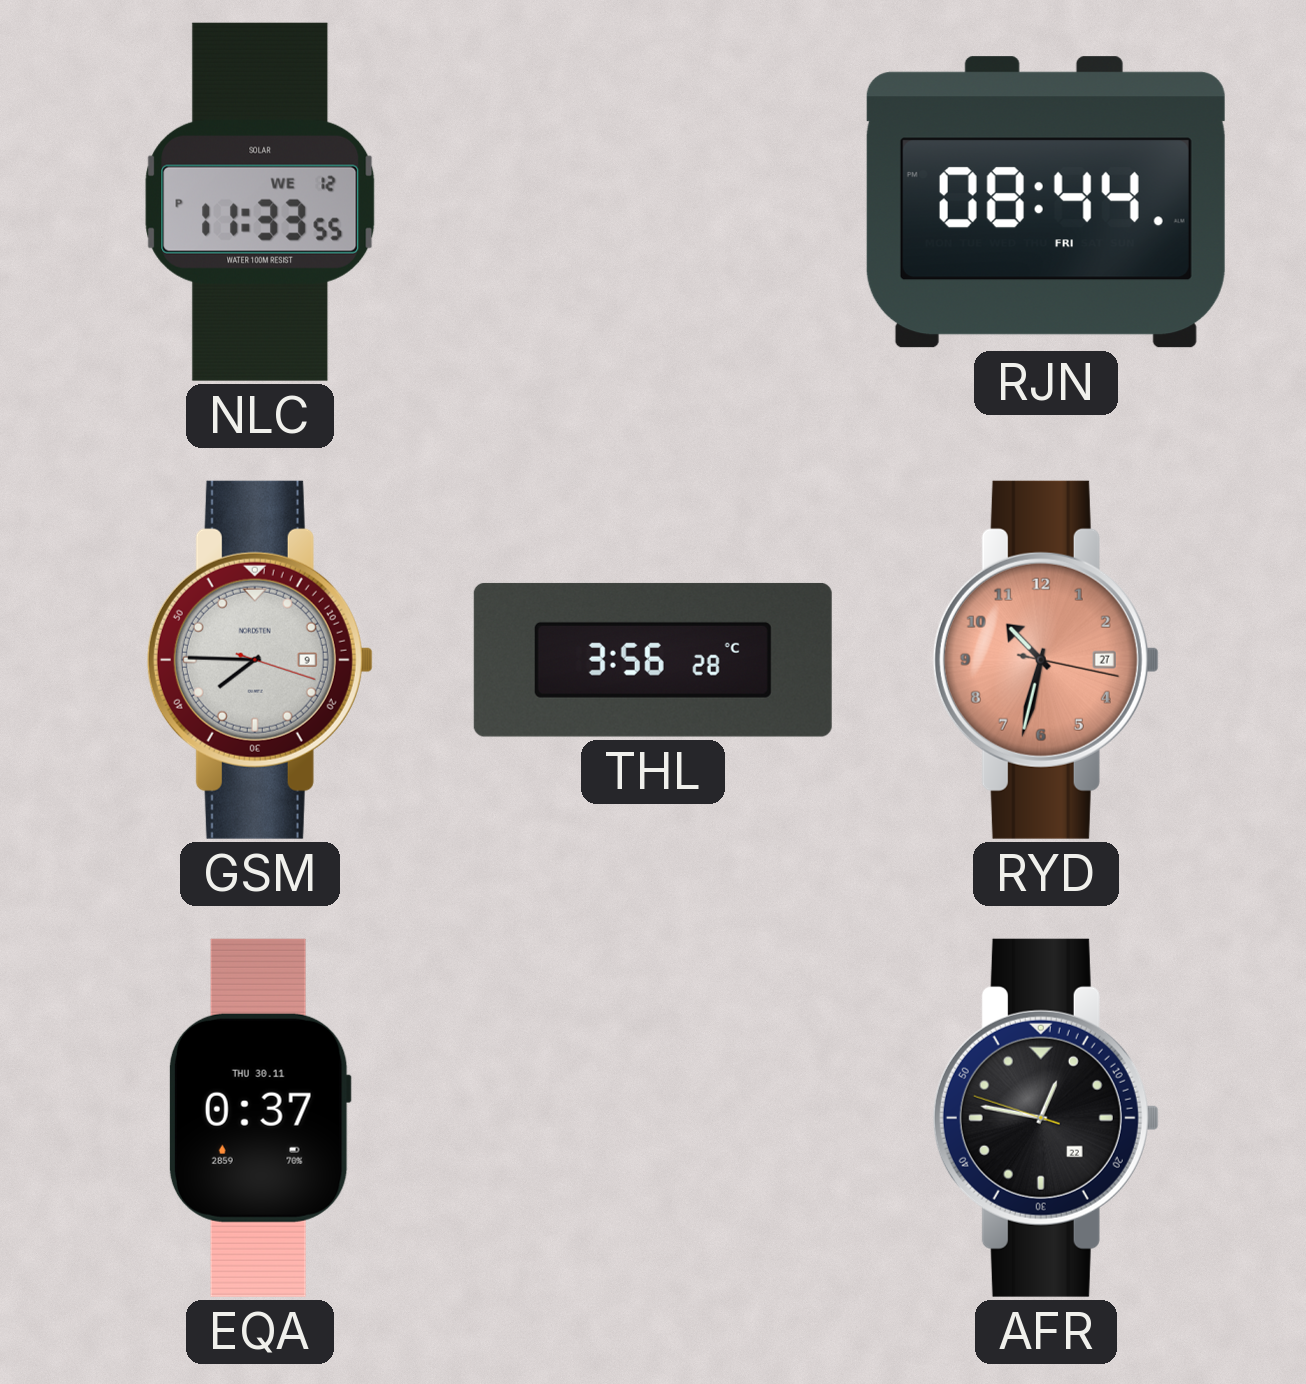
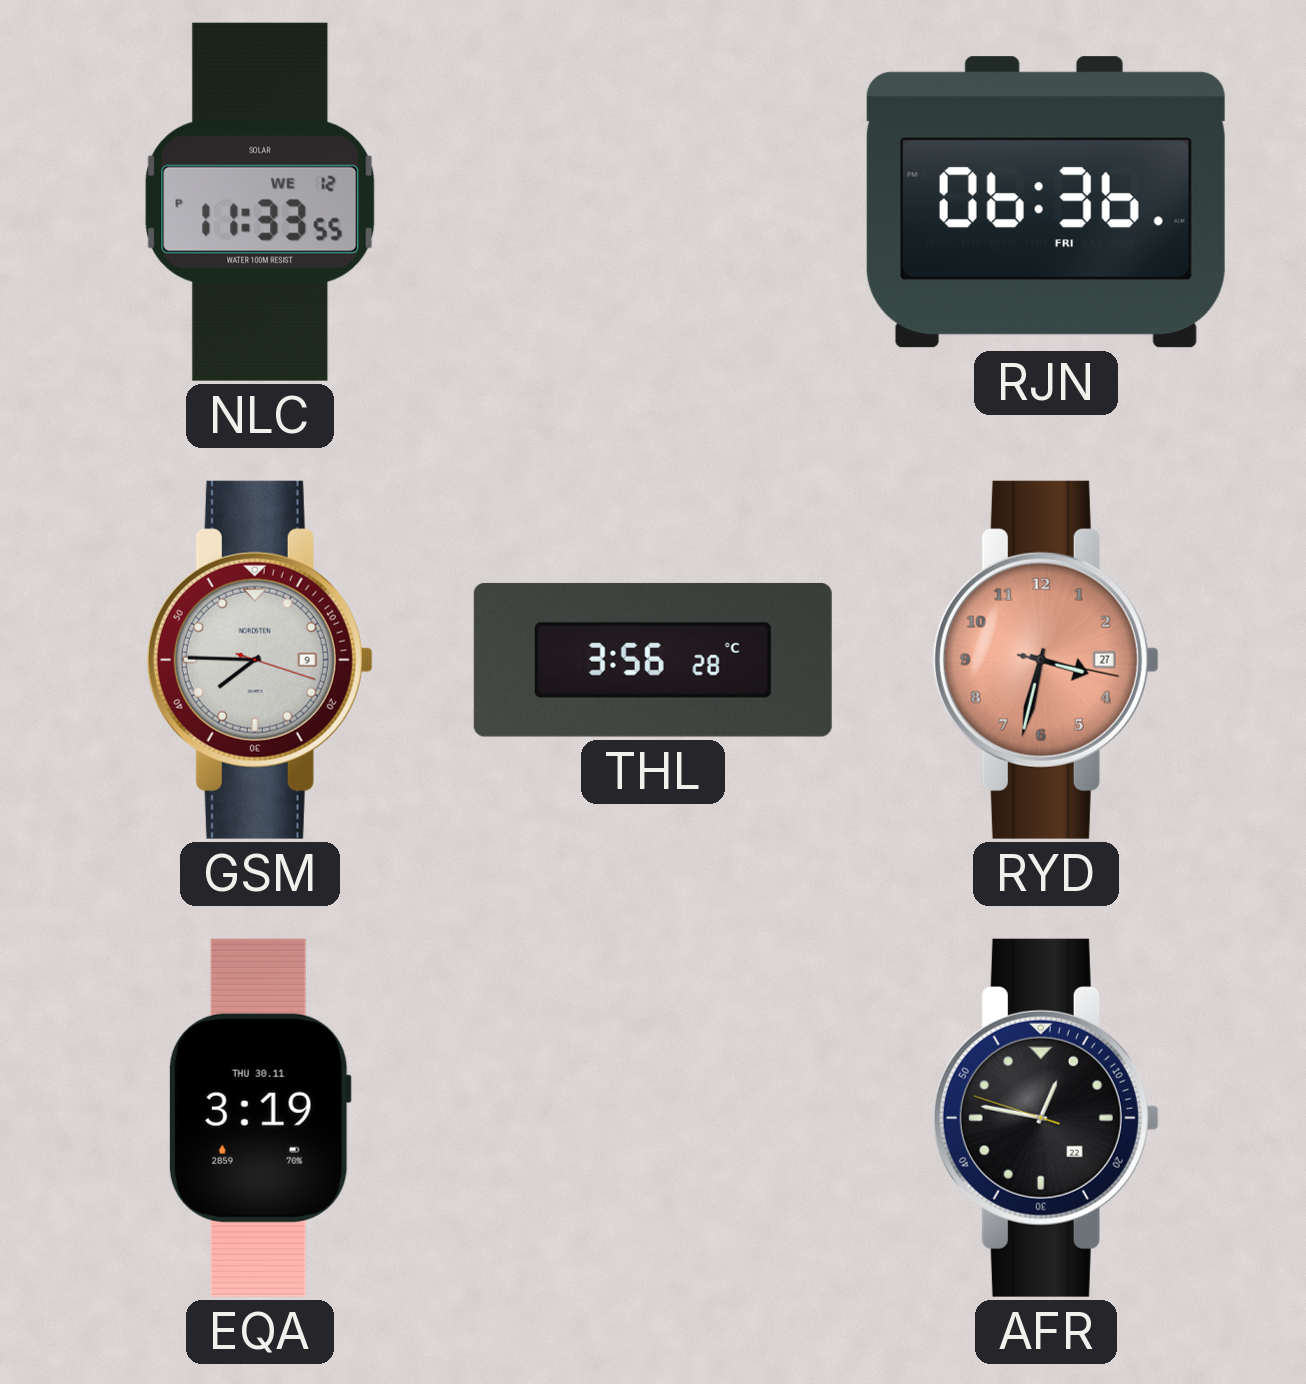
RJN: 08:44 -> 06:36 (1046, 202)
RYD: 10:32 -> 3:32 (1046, 660)
EQA: 0:37 -> 3:19 (260, 1118)
